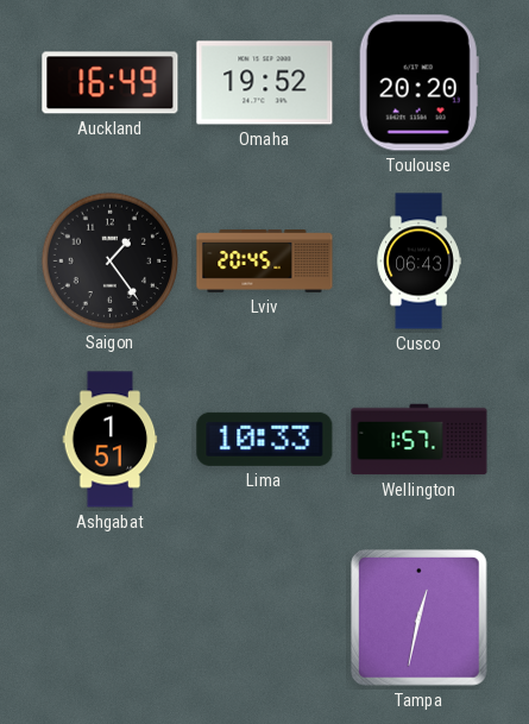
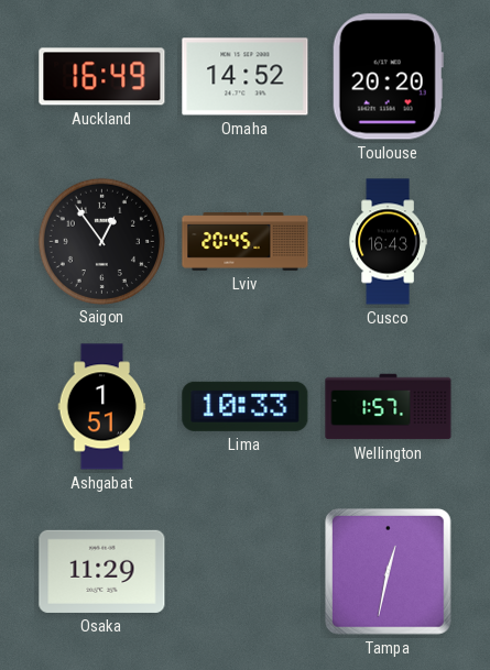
Omaha: 19:52 -> 14:52 (246, 77)
Saigon: 1:24 -> 12:54 (101, 241)
Cusco: 06:43 -> 16:43 (388, 242)
Osaka: none -> 11:29 (102, 571)
